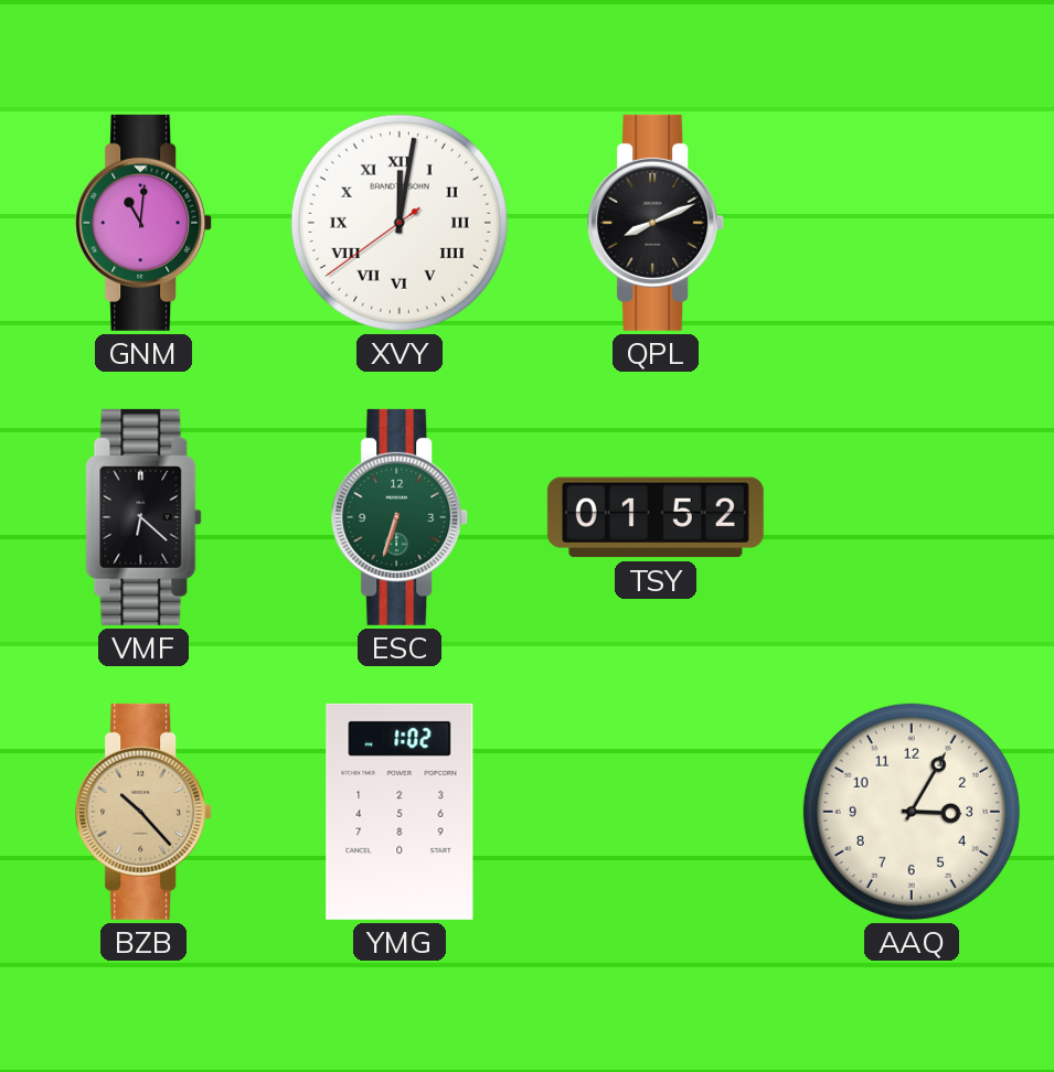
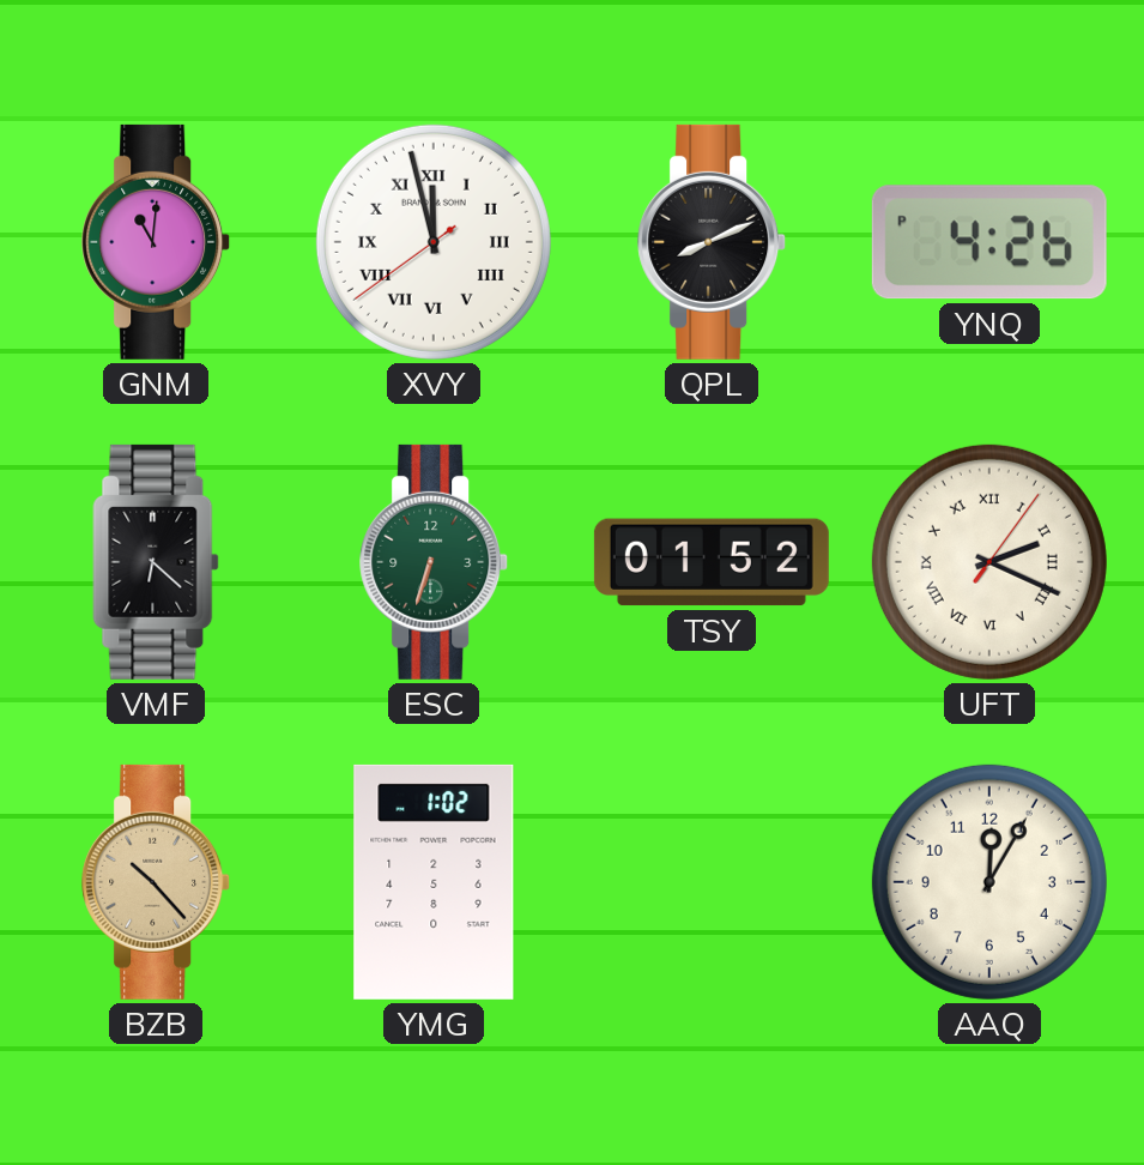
XVY: 12:01 -> 11:57 (434, 242)
YNQ: none -> 4:26 (989, 242)
UFT: none -> 2:19 (989, 562)
AAQ: 3:05 -> 12:05 (989, 882)
